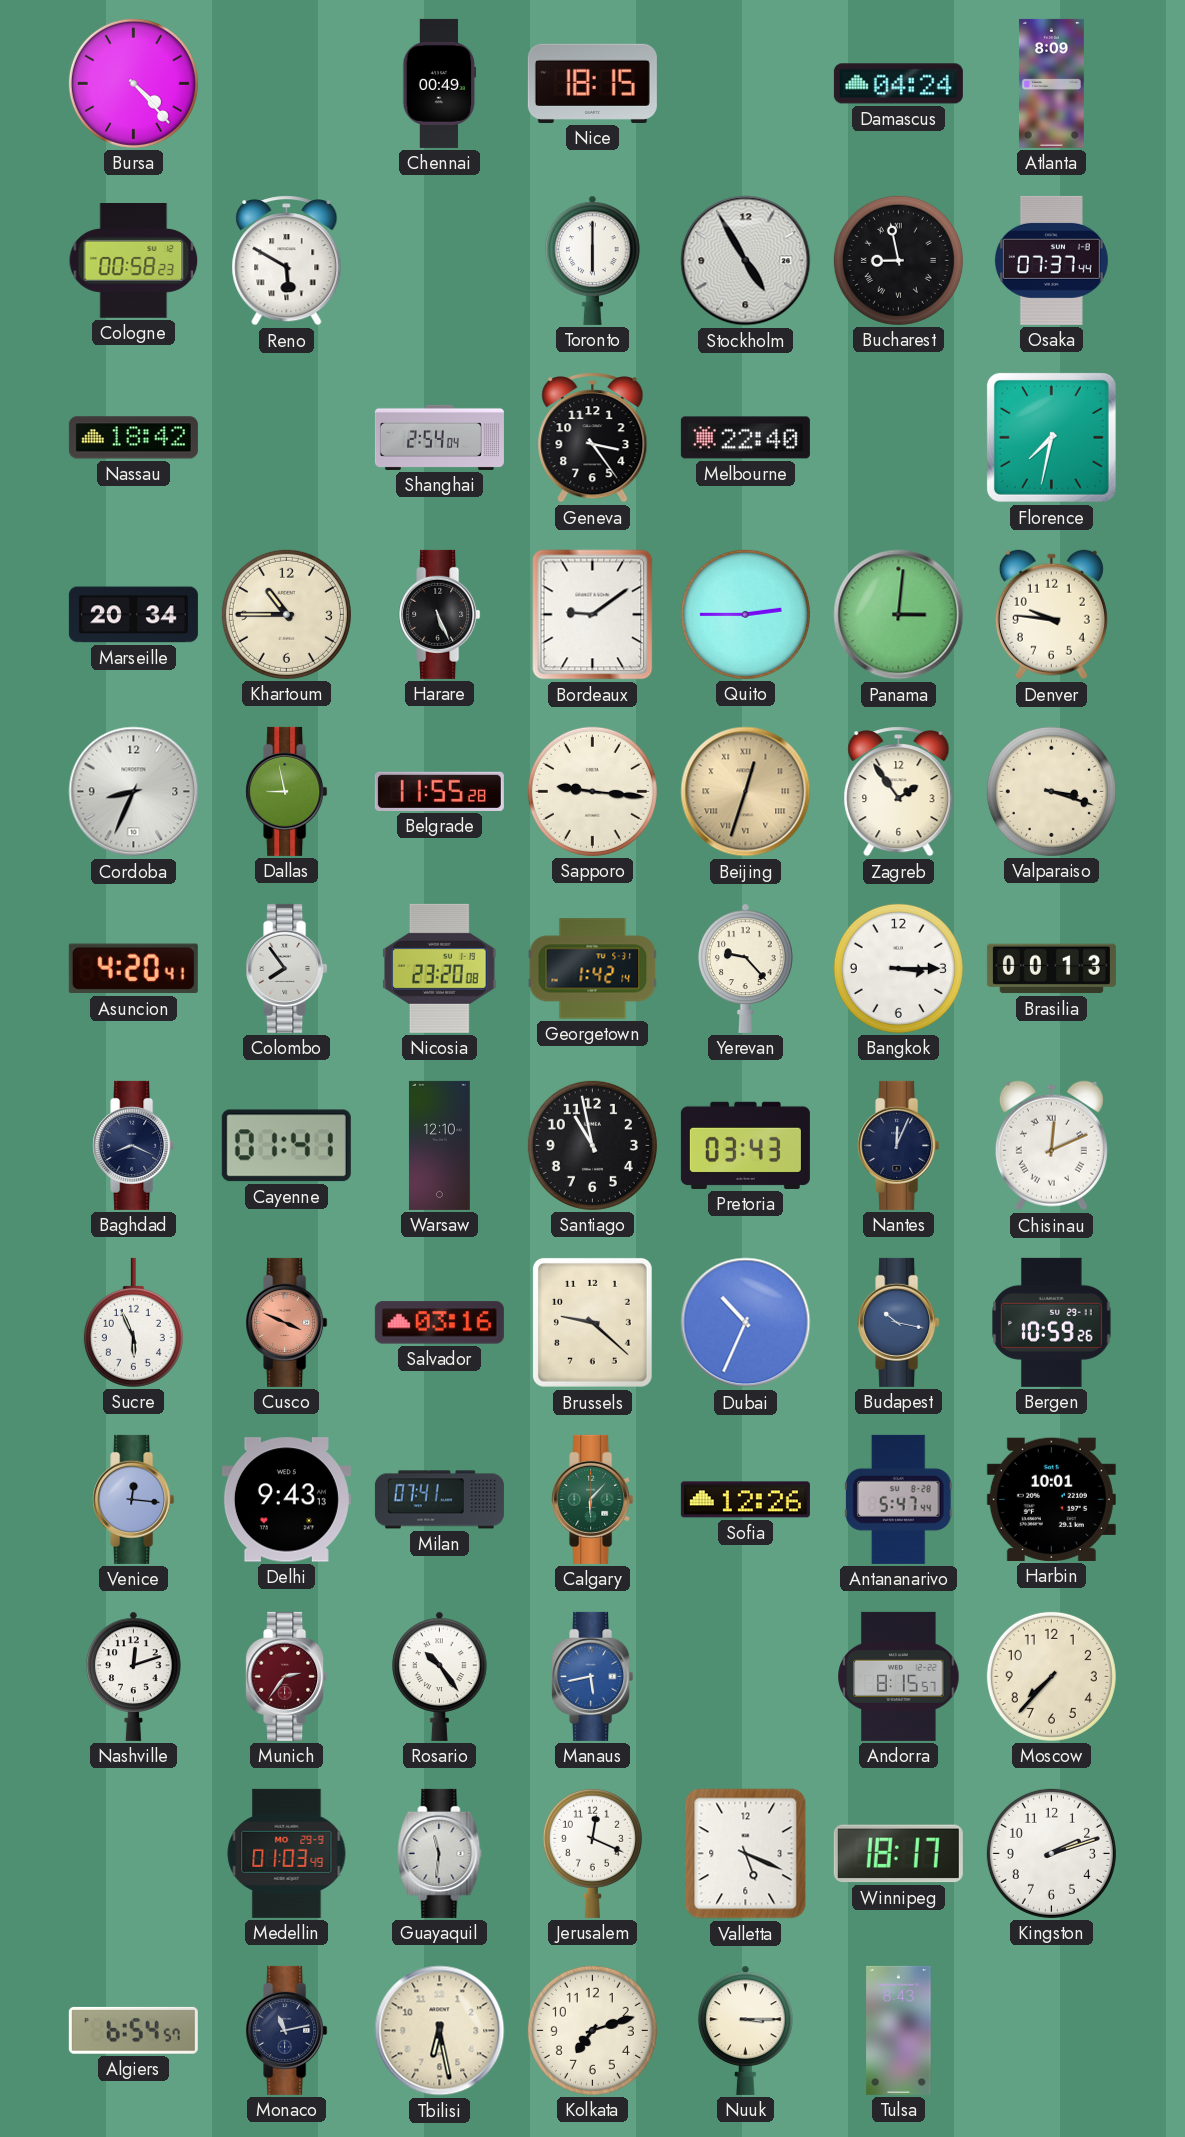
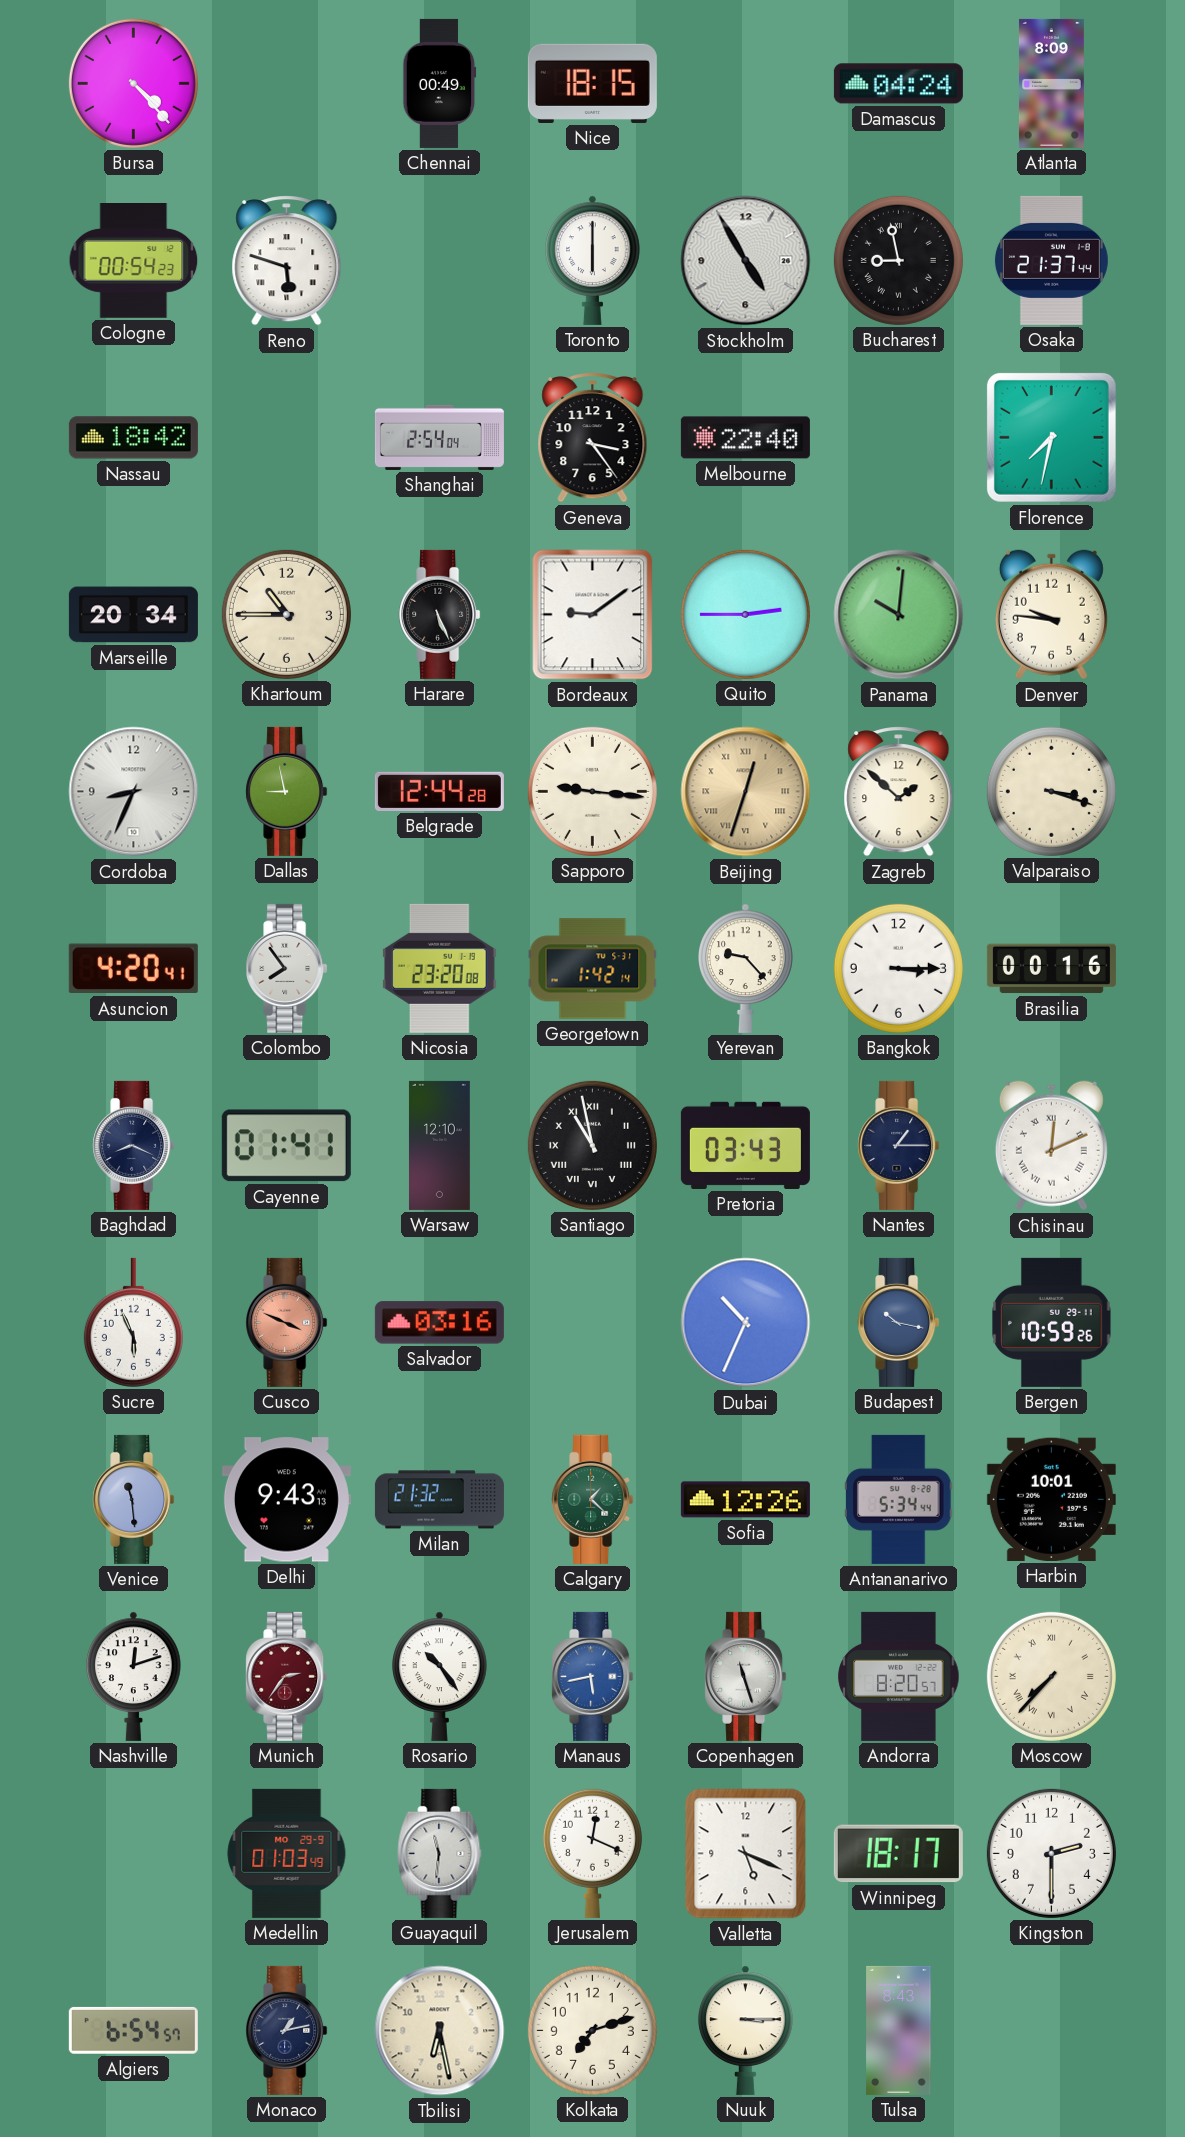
Cologne: 00:58 -> 00:54 (134, 261)
Reno: 5:50 -> 5:48 (287, 261)
Osaka: 07:37 -> 21:37 (1051, 260)
Panama: 3:01 -> 10:01 (899, 615)
Belgrade: 11:55 -> 12:44 (439, 791)
Zagreb: 1:54 -> 1:52 (899, 792)
Brasilia: 00:13 -> 00:16 (1051, 969)
Santiago numerals: Arabic -> Roman (592, 1145)
Nantes: 12:04 -> 1:15 (899, 1145)
Brussels: 9:22 -> none (592, 1322)
Venice: 12:16 -> 11:29 (134, 1499)
Milan: 07:41 -> 21:32 (439, 1500)
Calgary: 6:07 -> 1:22 (593, 1499)
Antananarivo: 5:47 -> 5:34 (899, 1499)
Copenhagen: none -> 11:27 (746, 1676)
Andorra: 8:15 -> 8:20 (899, 1676)
Moscow numerals: Arabic -> Roman (1051, 1676)
Kingston: 2:12 -> 2:30 (1051, 1853)
Monaco: 11:13 -> 1:13 (287, 2030)
